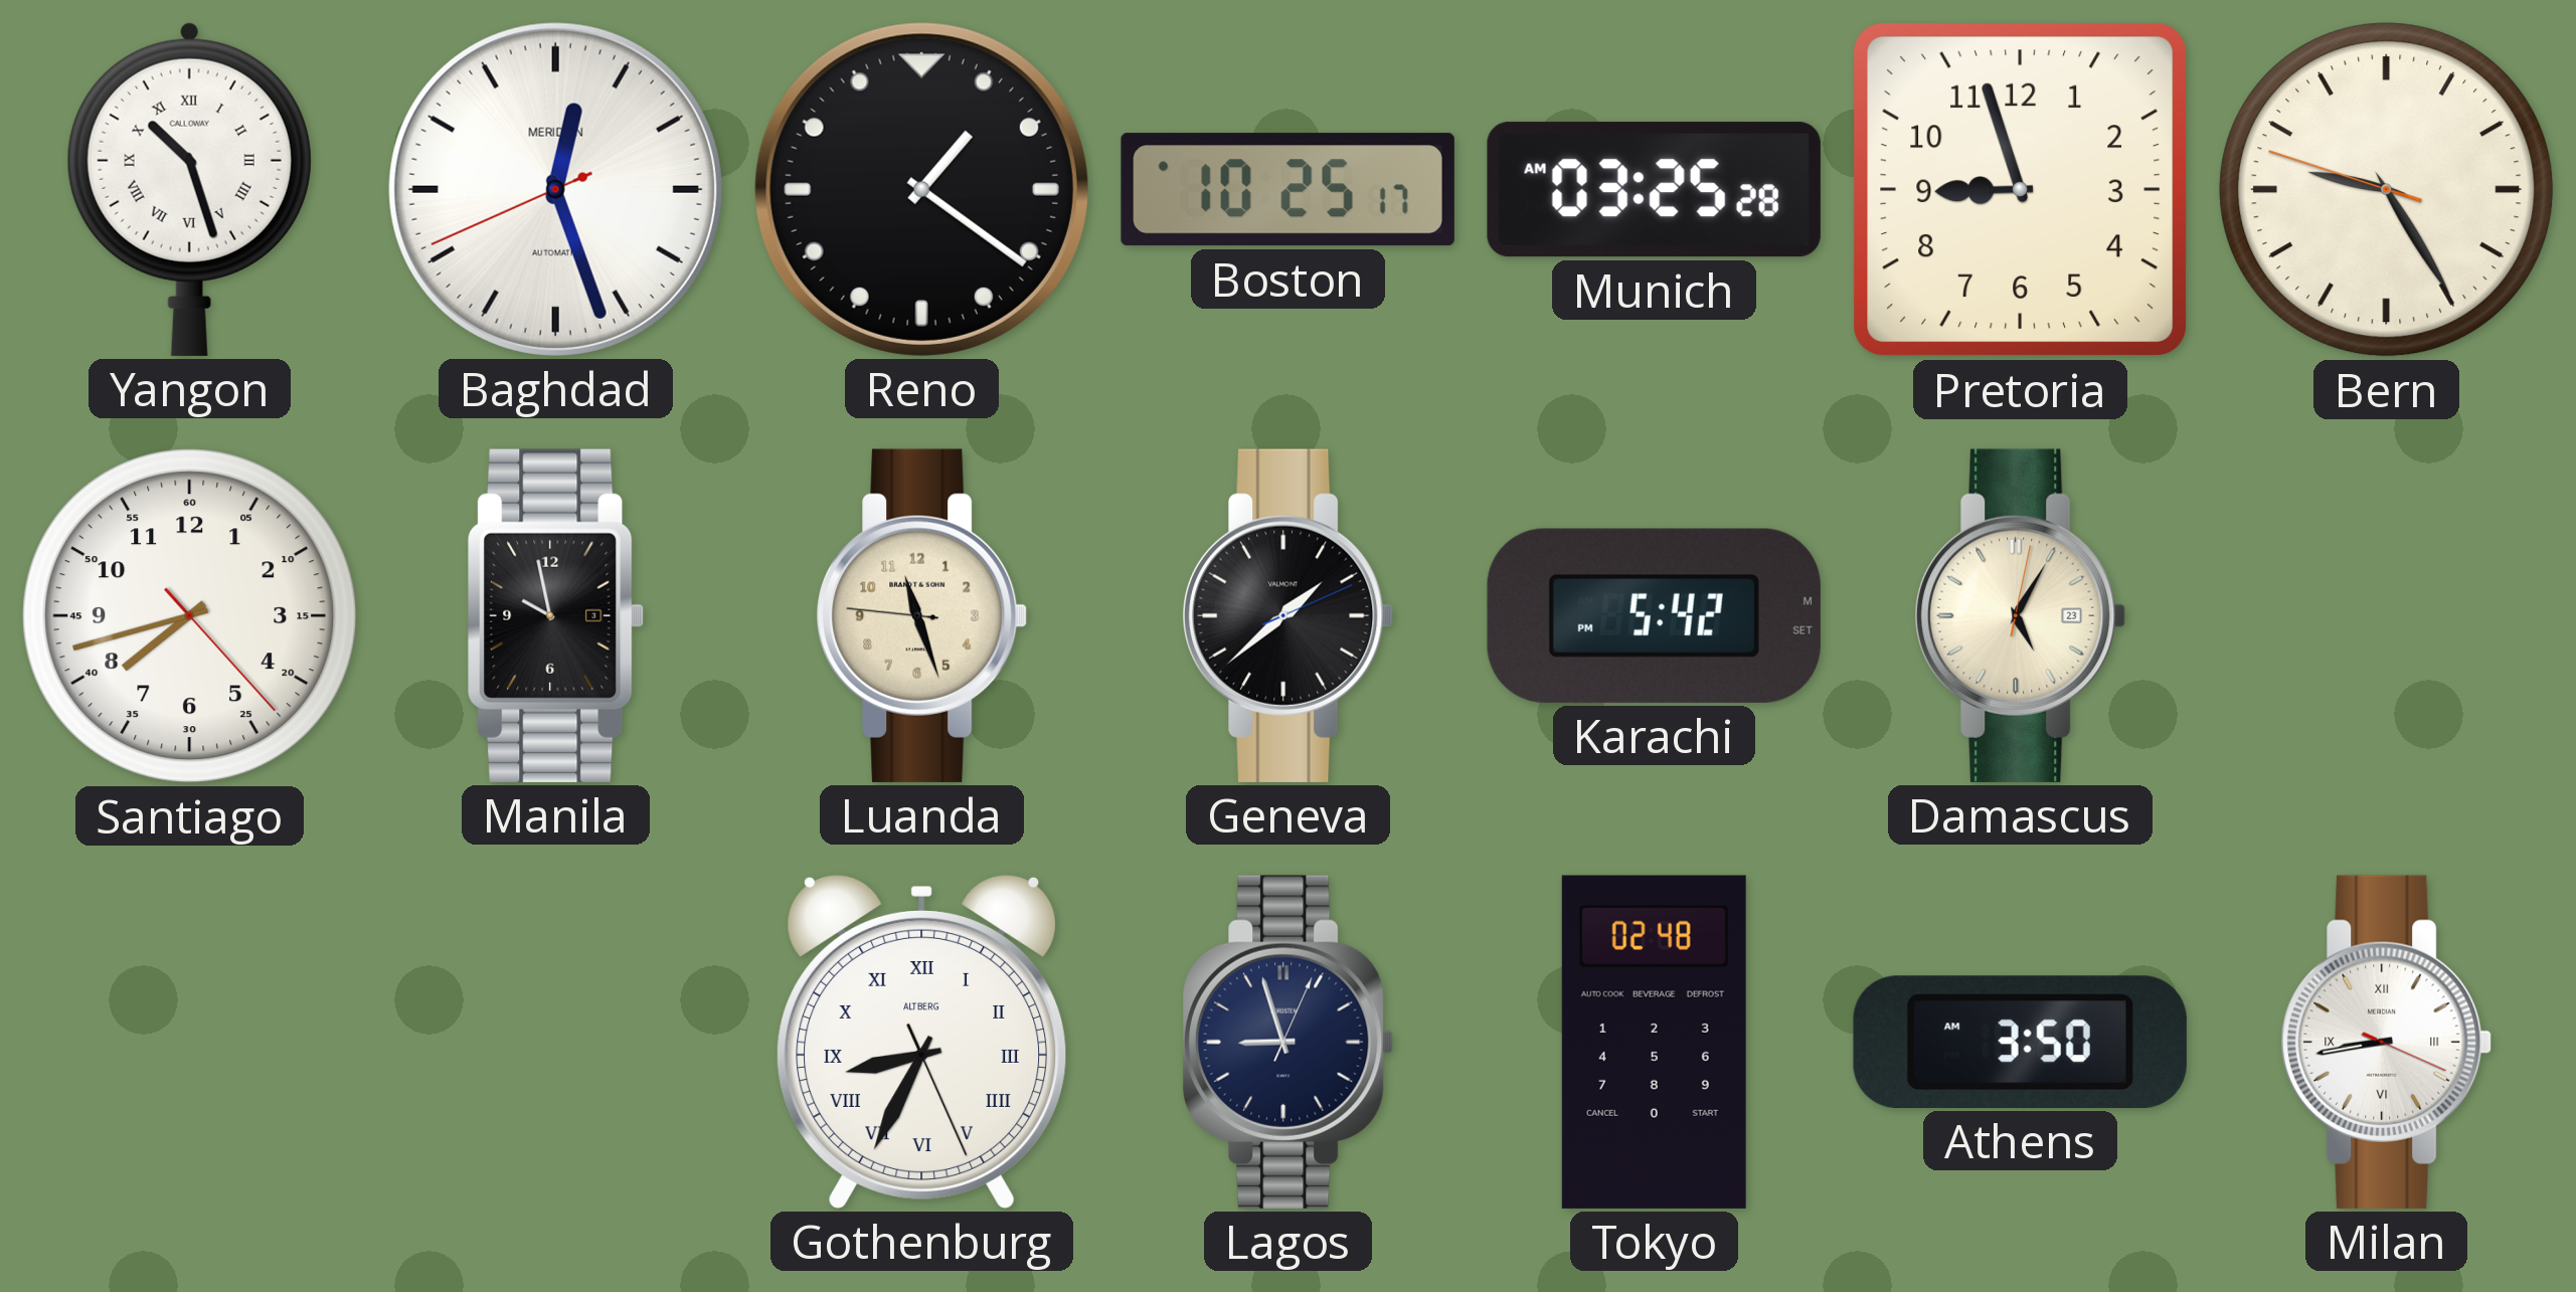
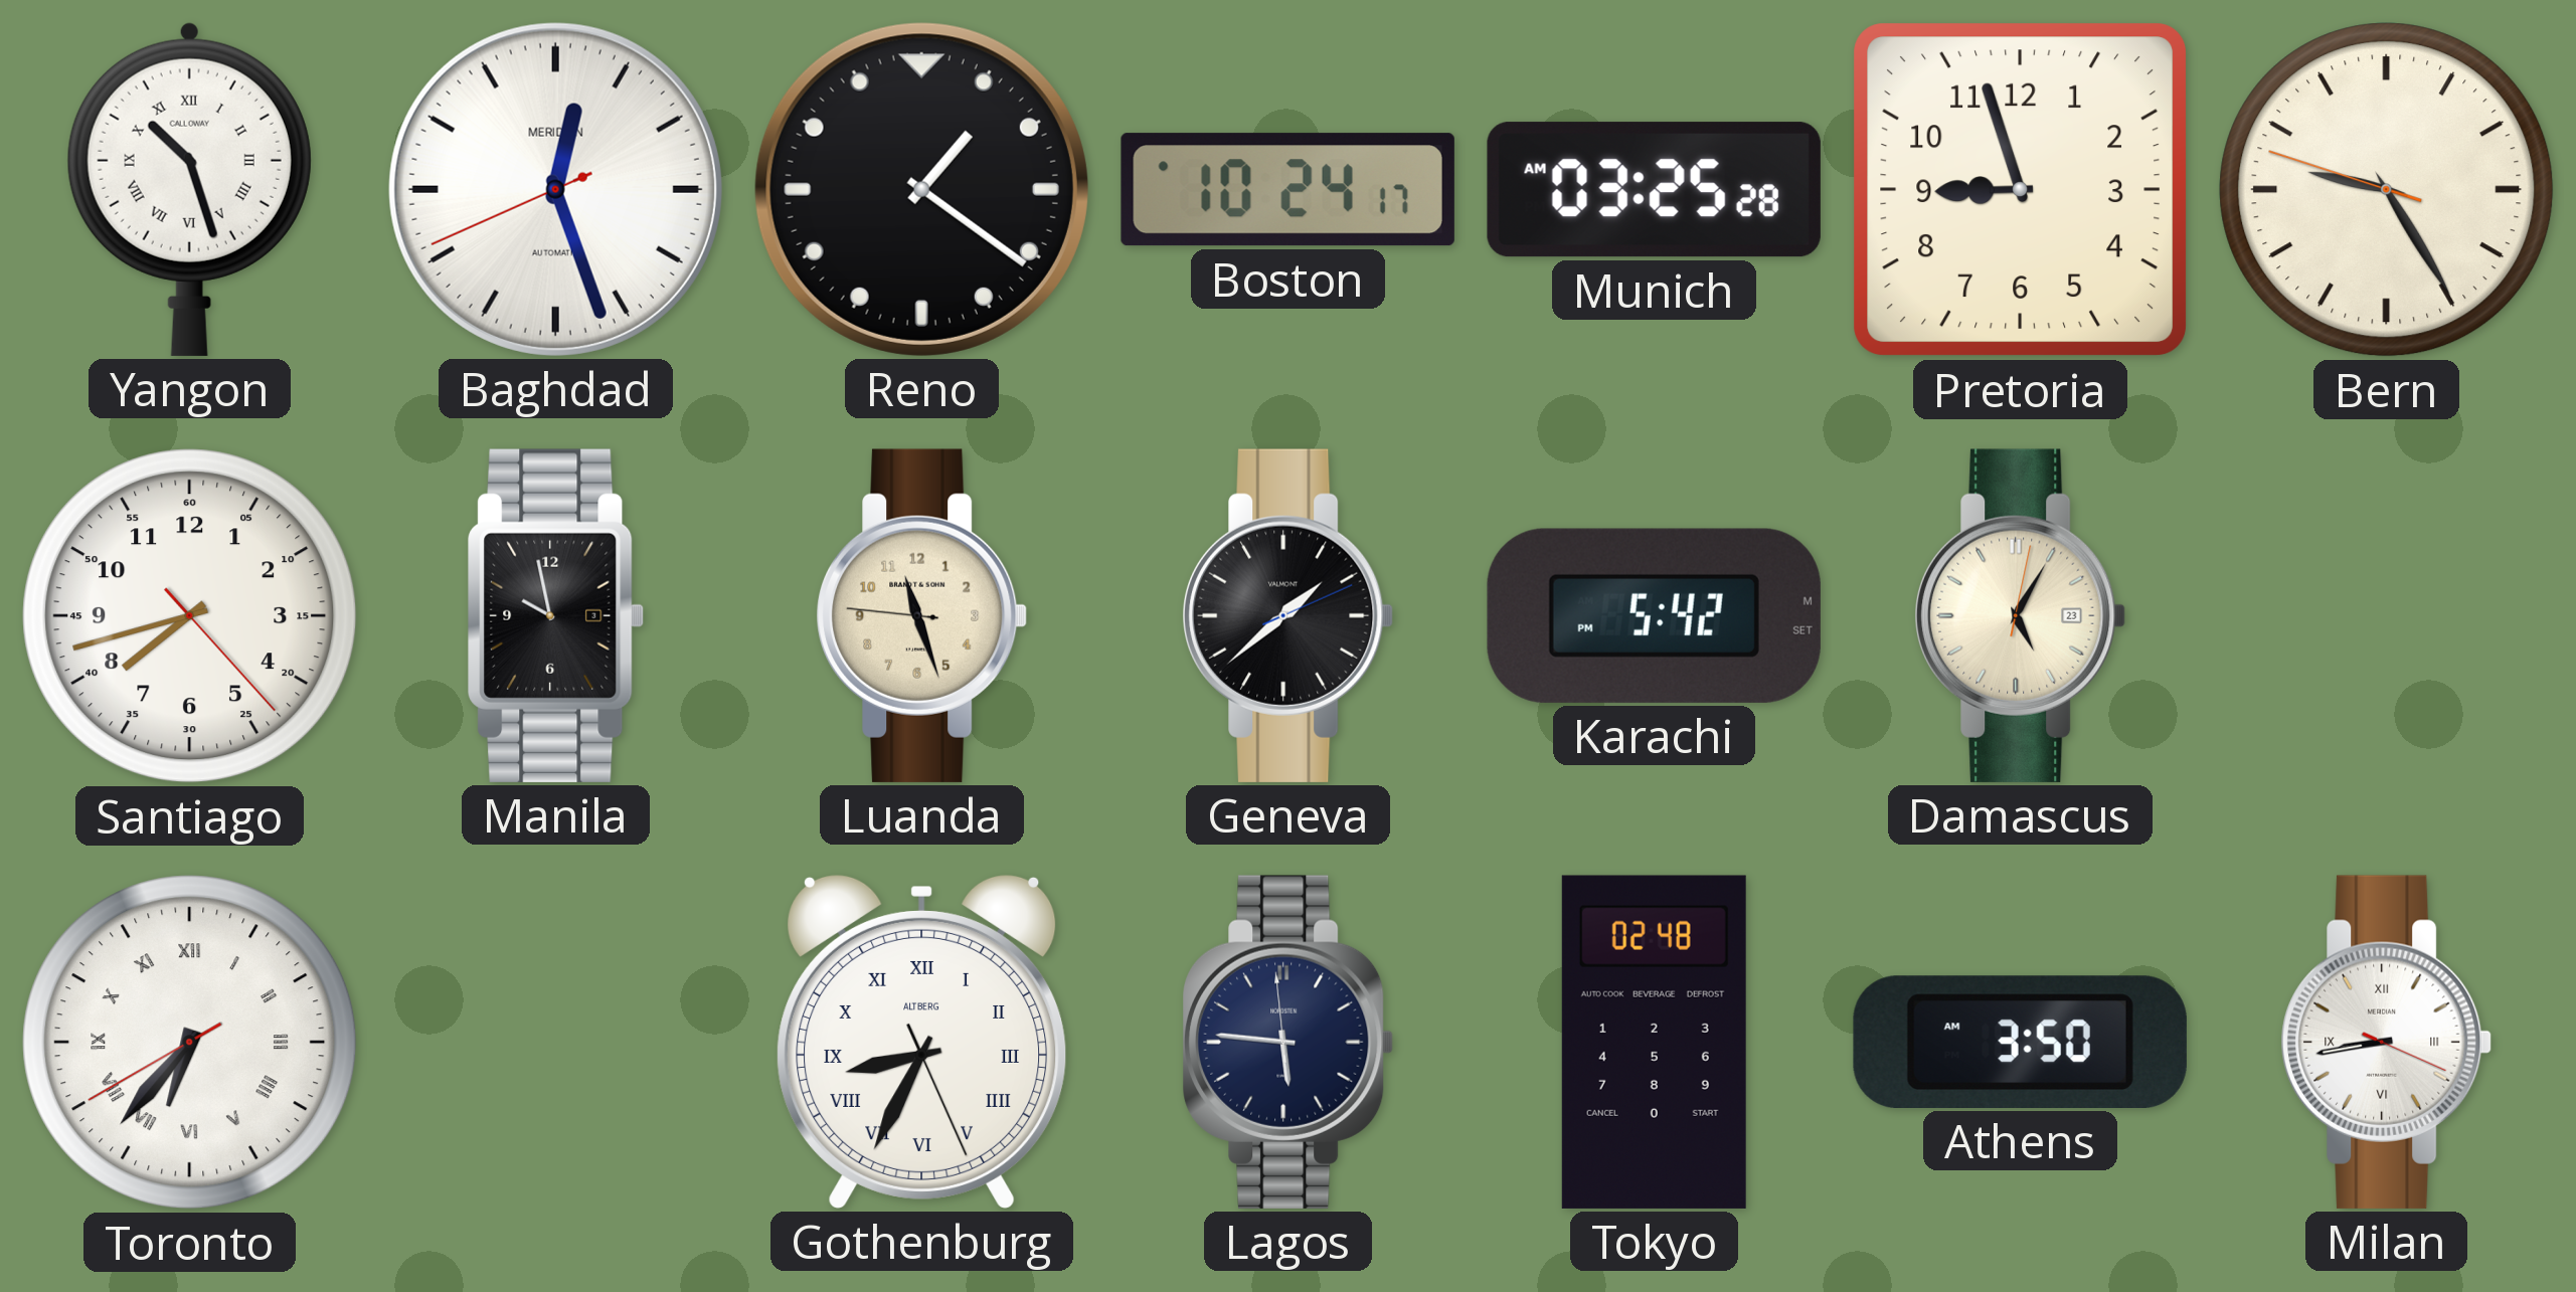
Boston: 10:25 -> 10:24 (1287, 190)
Toronto: none -> 6:36 (190, 1043)
Lagos: 8:57 -> 5:45 (1289, 1042)
